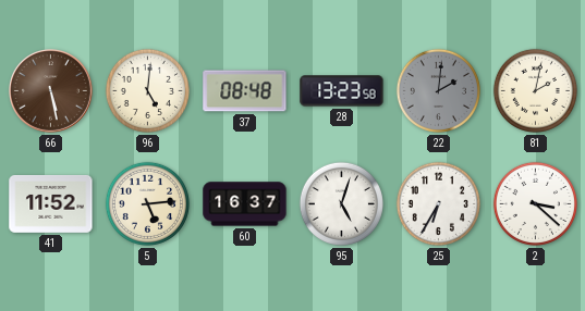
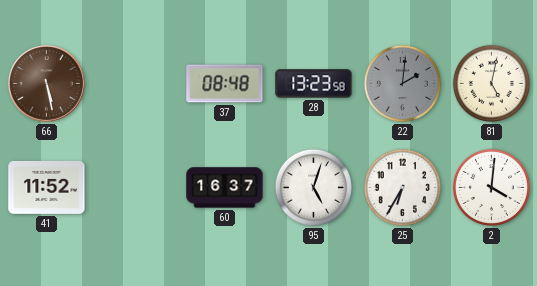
96: 5:01 -> none (147, 90)
81: 2:02 -> 5:02 (491, 83)
5: 5:14 -> none (147, 203)
2: 3:22 -> 4:01 (491, 187)
